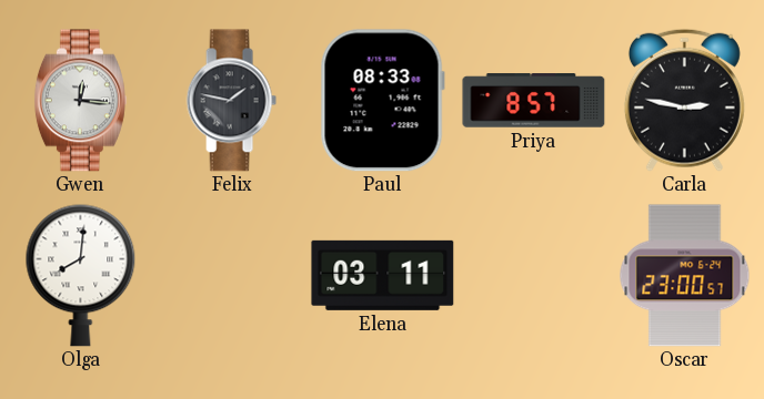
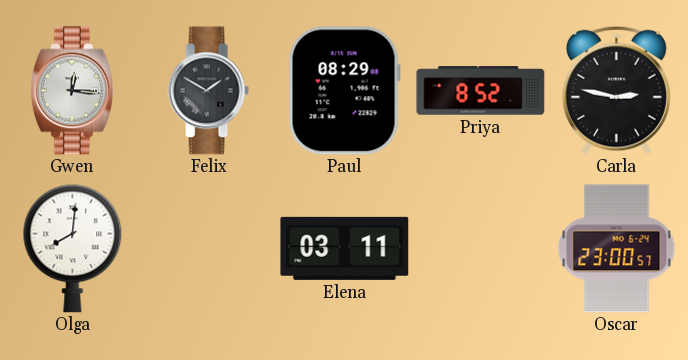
Felix: 1:47 -> 1:50 (208, 91)
Paul: 08:33 -> 08:29 (344, 91)
Priya: 8:57 -> 8:52 (481, 91)
